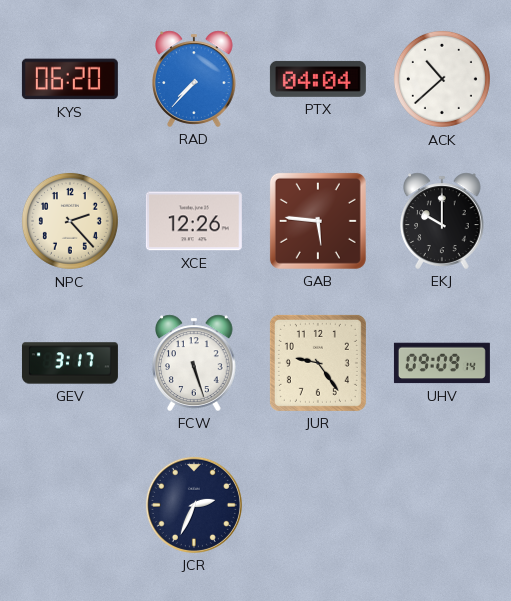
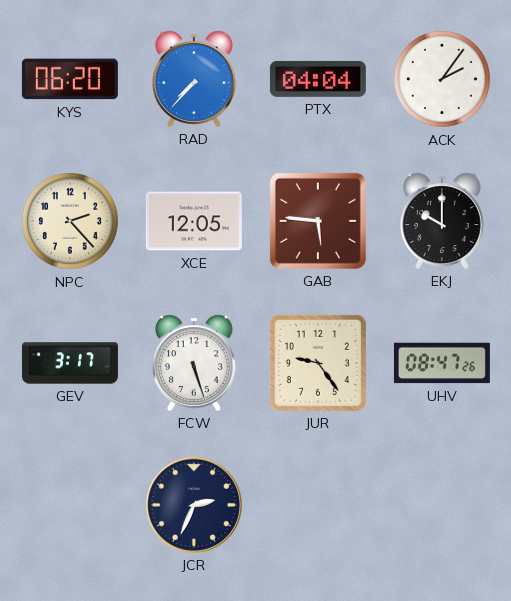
ACK: 10:38 -> 2:06 (442, 79)
XCE: 12:26 -> 12:05 (194, 221)
UHV: 09:09 -> 08:47 (442, 363)
